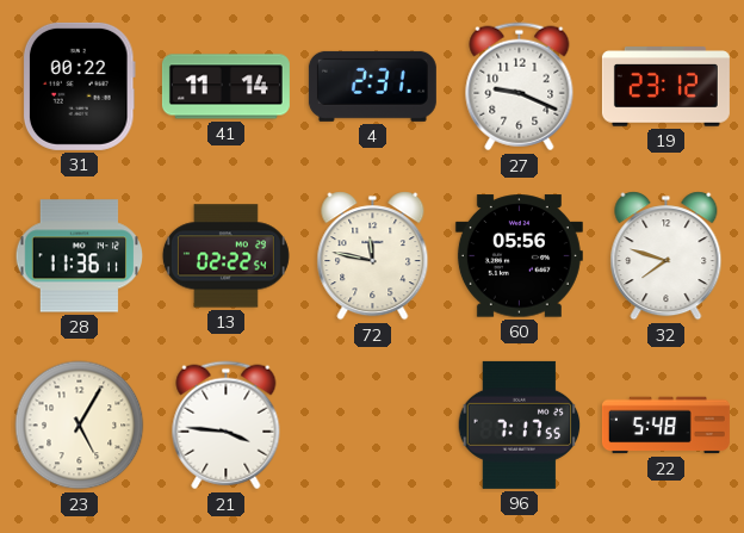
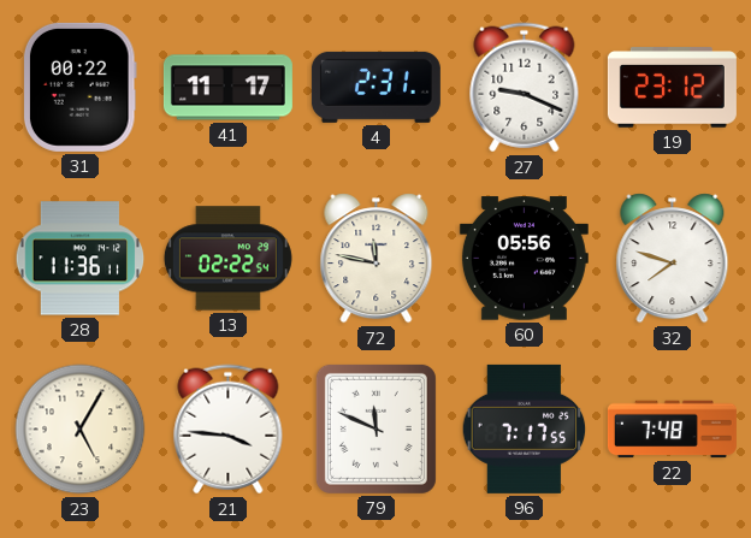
41: 11:14 -> 11:17 (227, 88)
79: none -> 11:49 (375, 428)
22: 5:48 -> 7:48 (672, 430)
